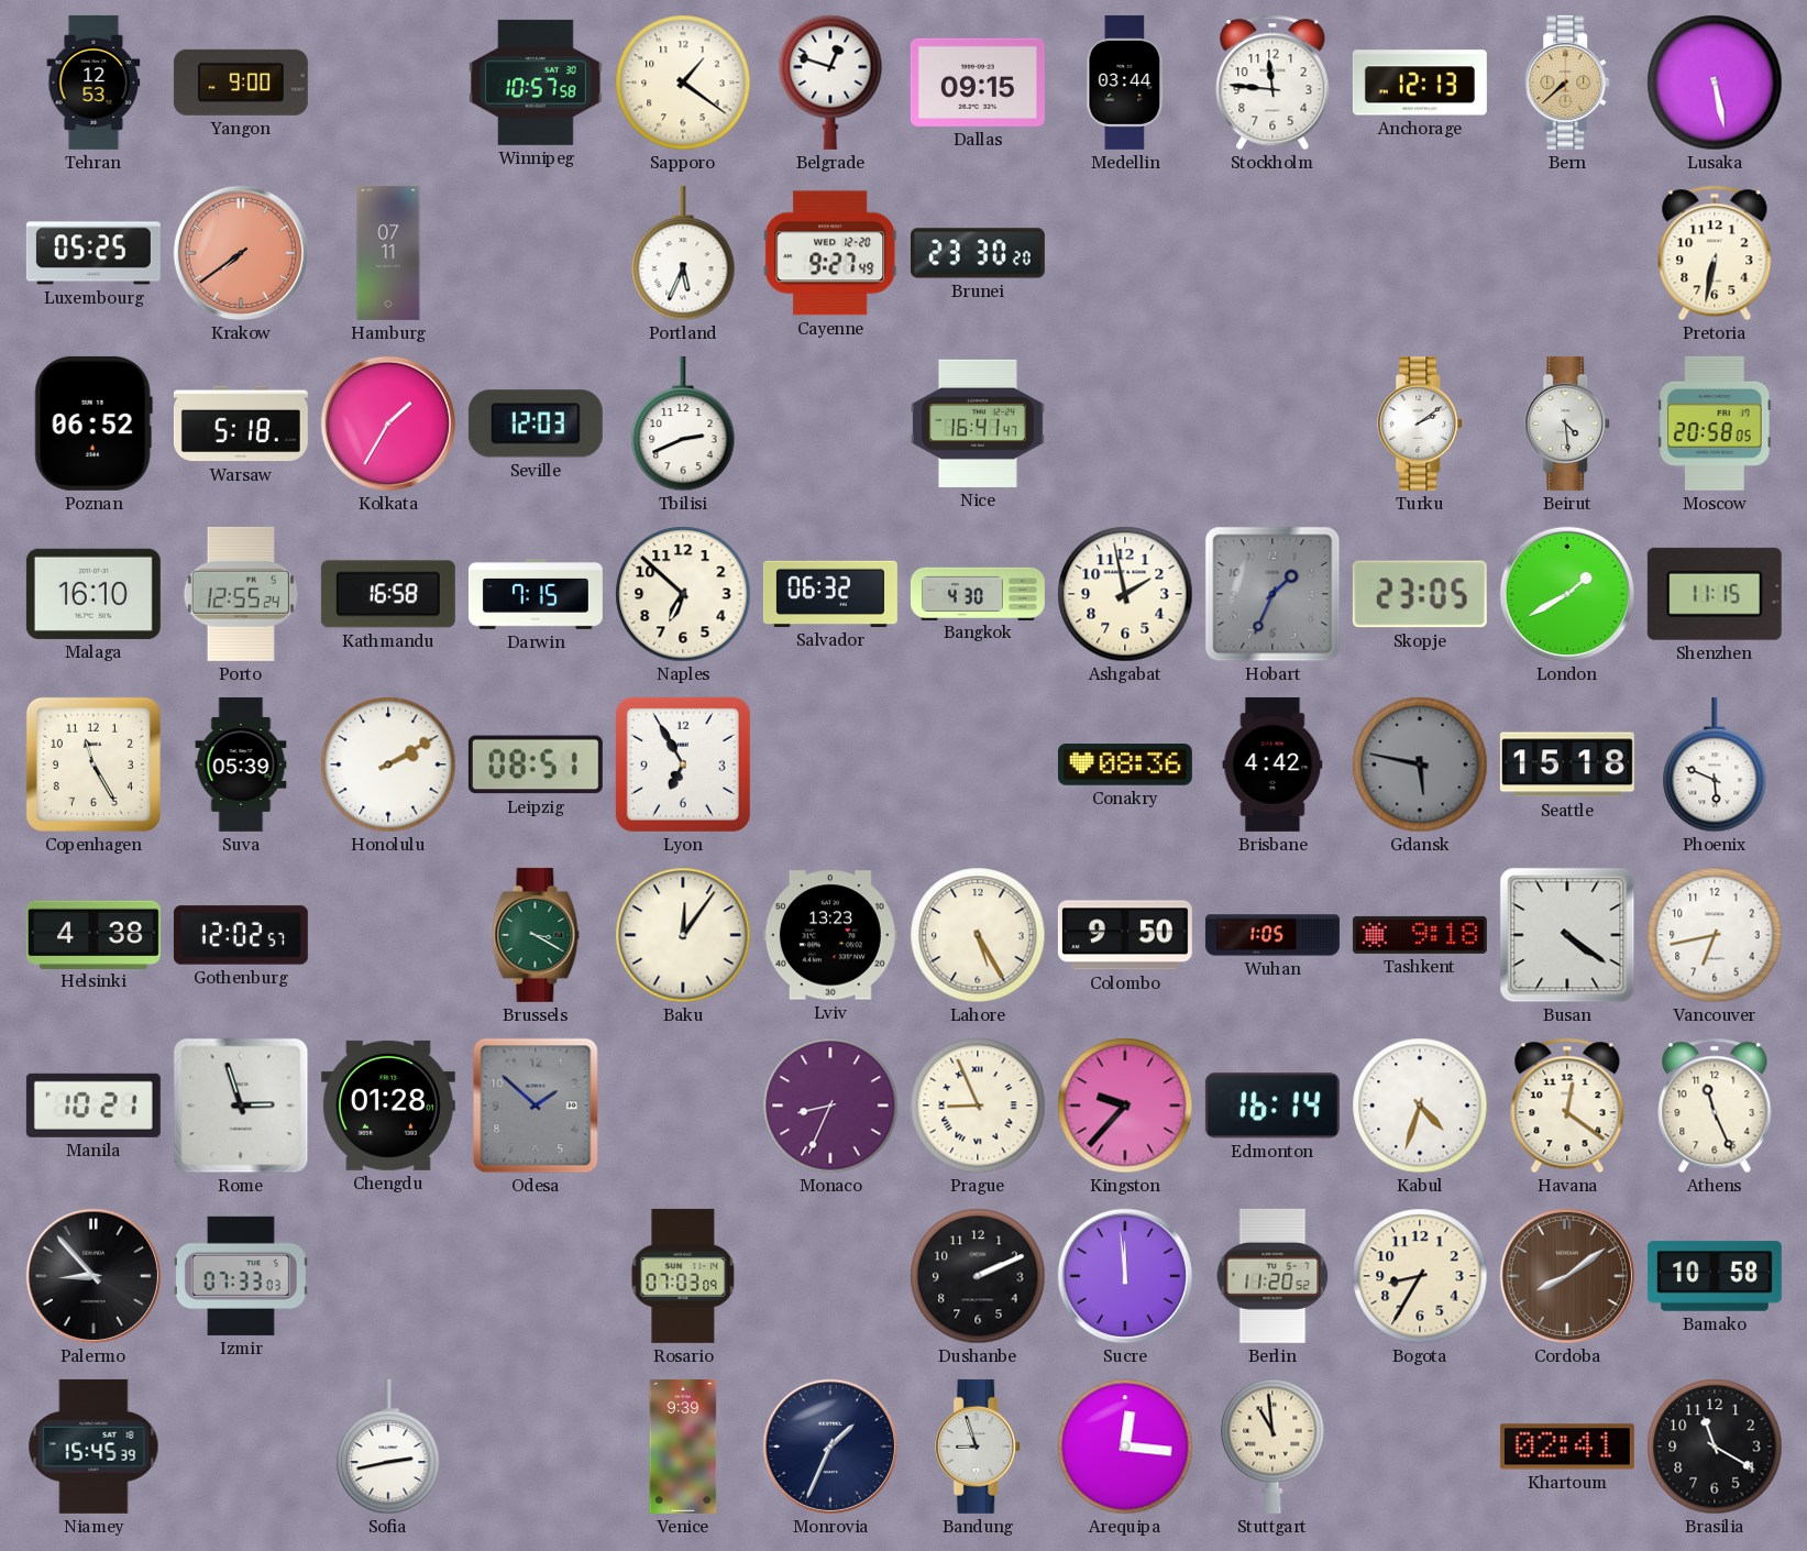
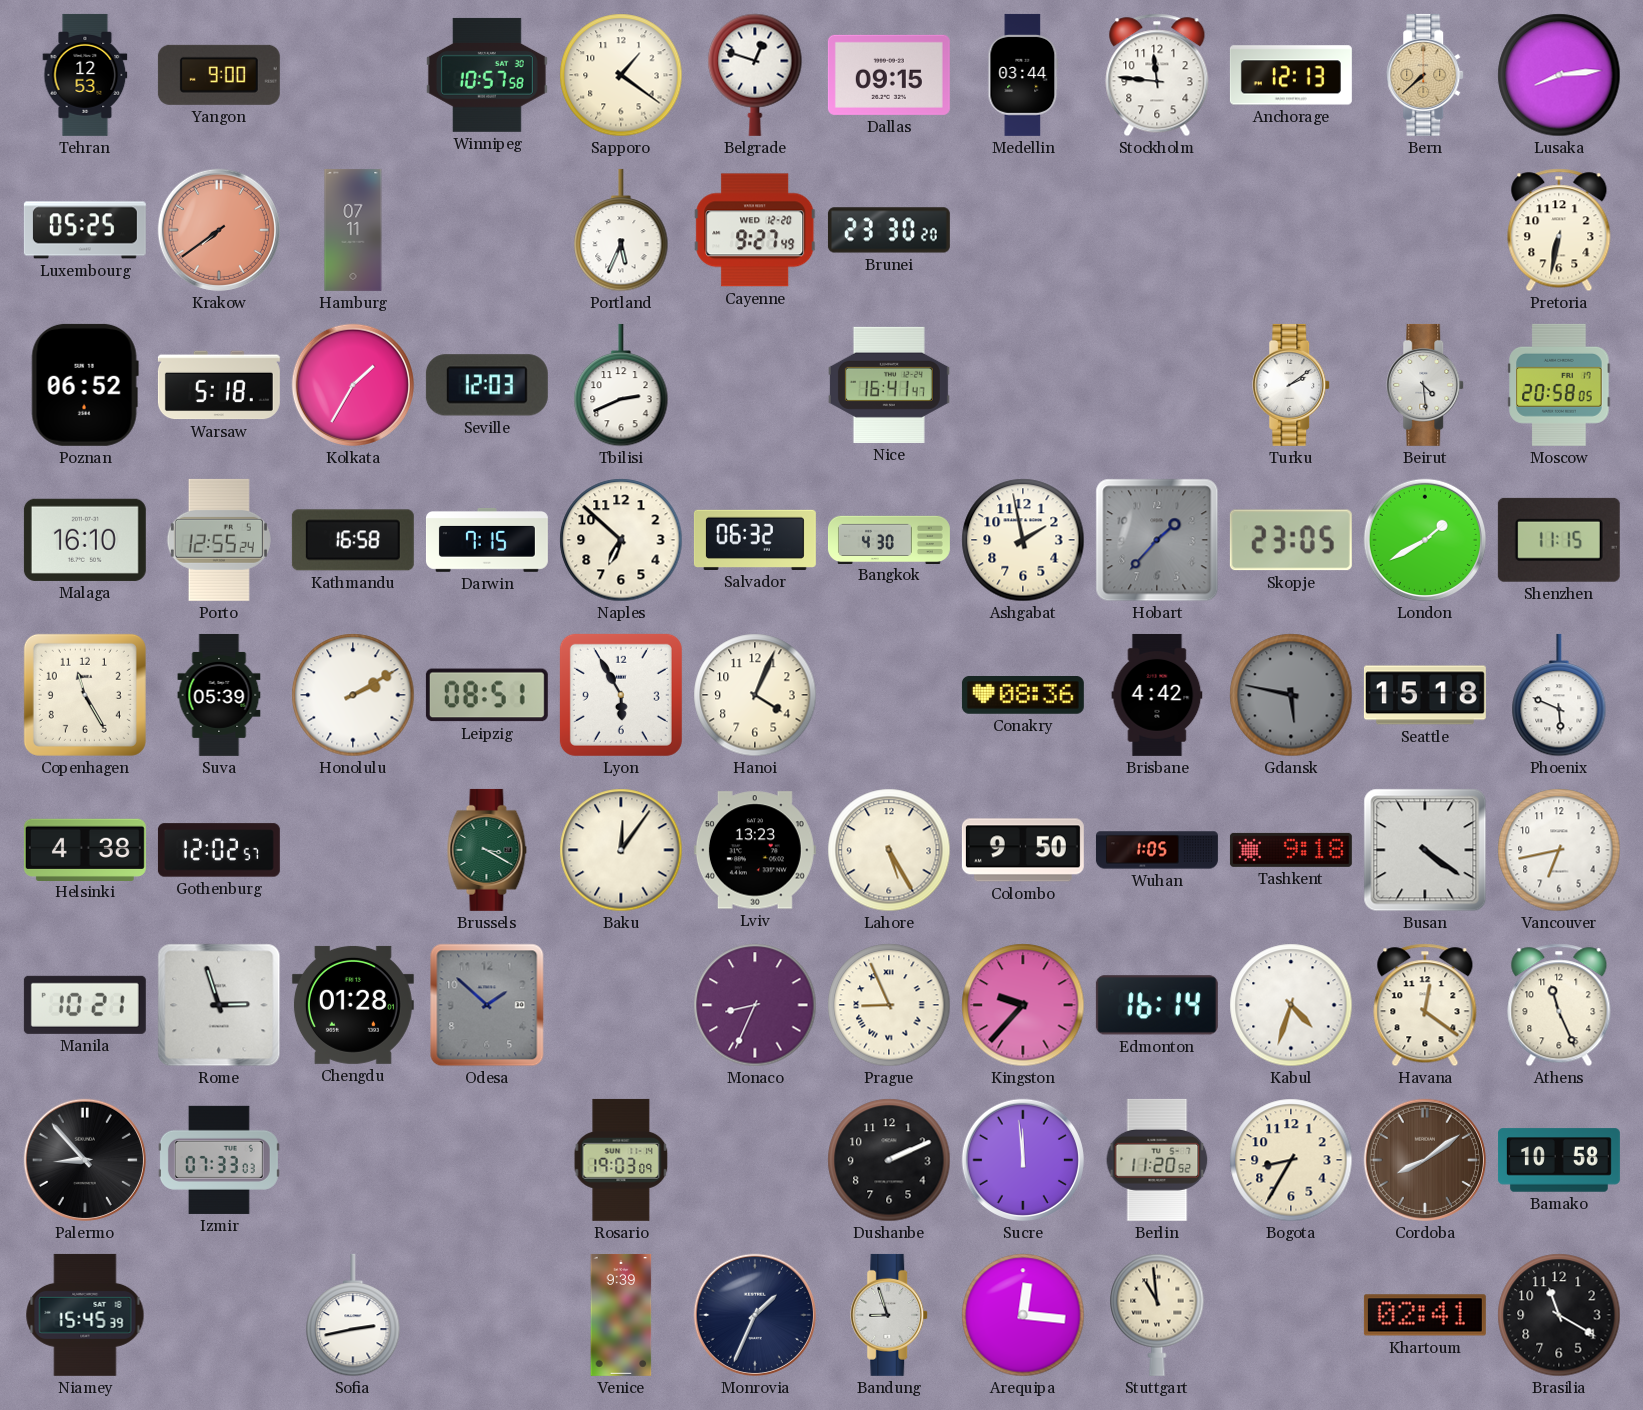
Lusaka: 5:28 -> 8:14 (1559, 75)
Hobart: 1:34 -> 1:37 (1157, 540)
Lyon: 6:55 -> 5:55 (621, 695)
Hanoi: none -> 4:04 (755, 695)
Rosario: 07:03 -> 19:03 (621, 1160)
